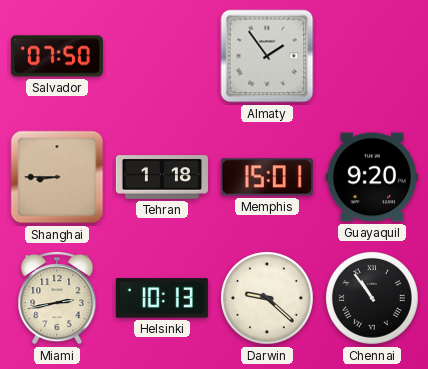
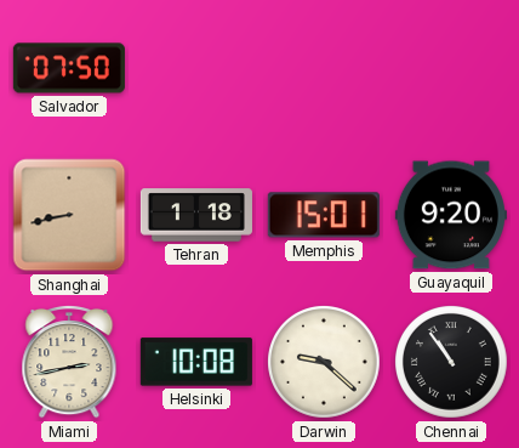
Almaty: 1:54 -> none (267, 56)
Shanghai: 8:45 -> 8:43 (69, 215)
Helsinki: 10:13 -> 10:08 (196, 362)
